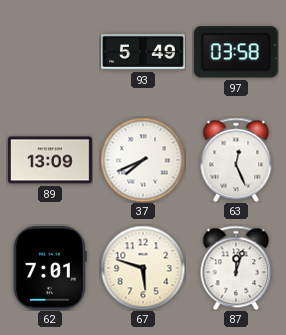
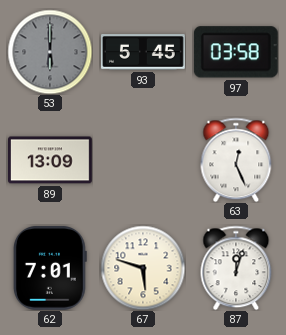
53: none -> 6:00 (50, 52)
93: 5:49 -> 5:45 (144, 52)
37: 7:41 -> none (143, 160)
